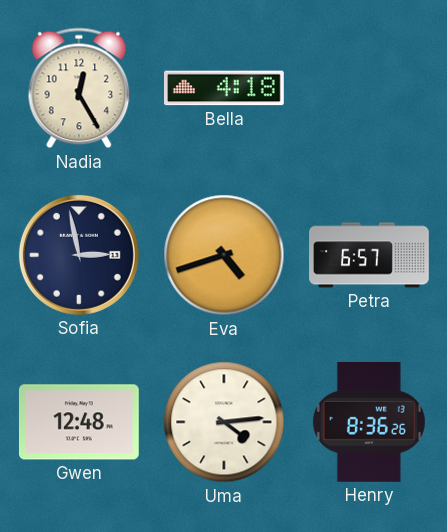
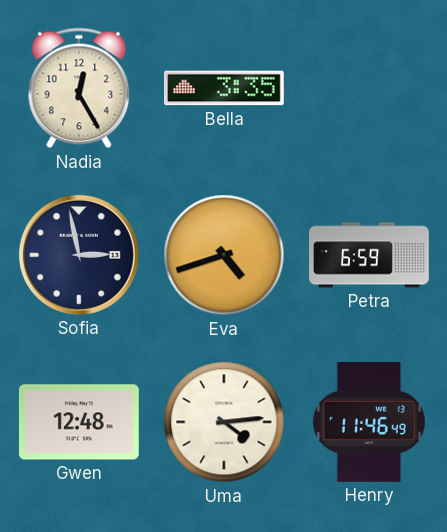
Bella: 4:18 -> 3:35 (225, 88)
Petra: 6:57 -> 6:59 (369, 255)
Henry: 8:36 -> 11:46 (369, 422)
